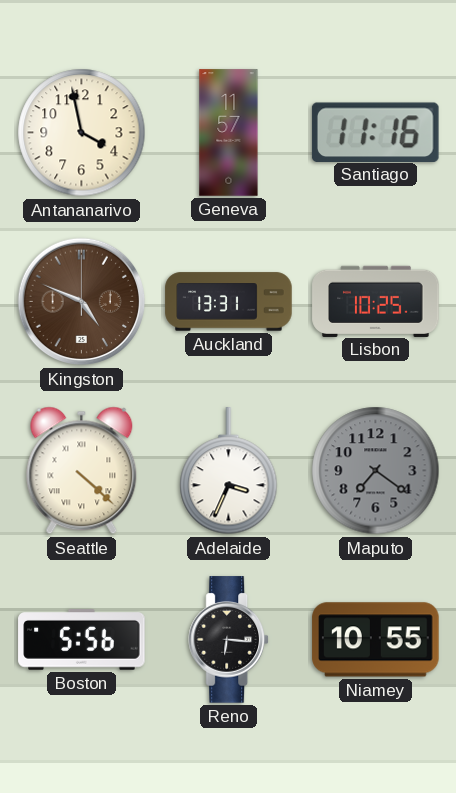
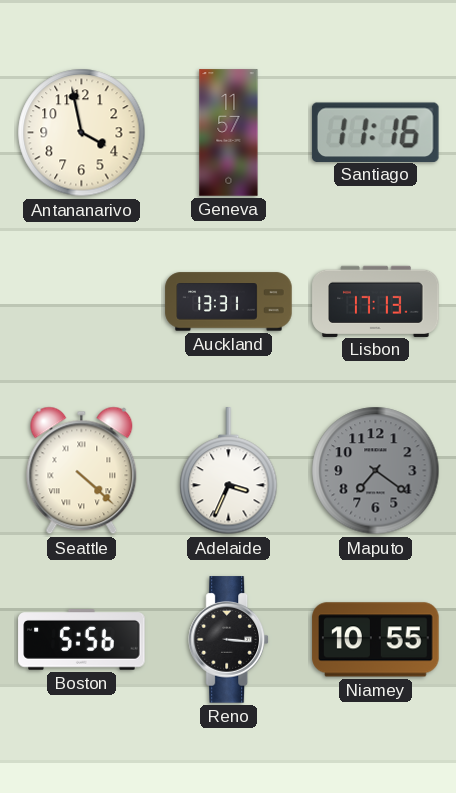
Kingston: 4:49 -> none (82, 302)
Lisbon: 10:25 -> 17:13 (376, 301)
Reno: 6:16 -> 3:16 (228, 640)
